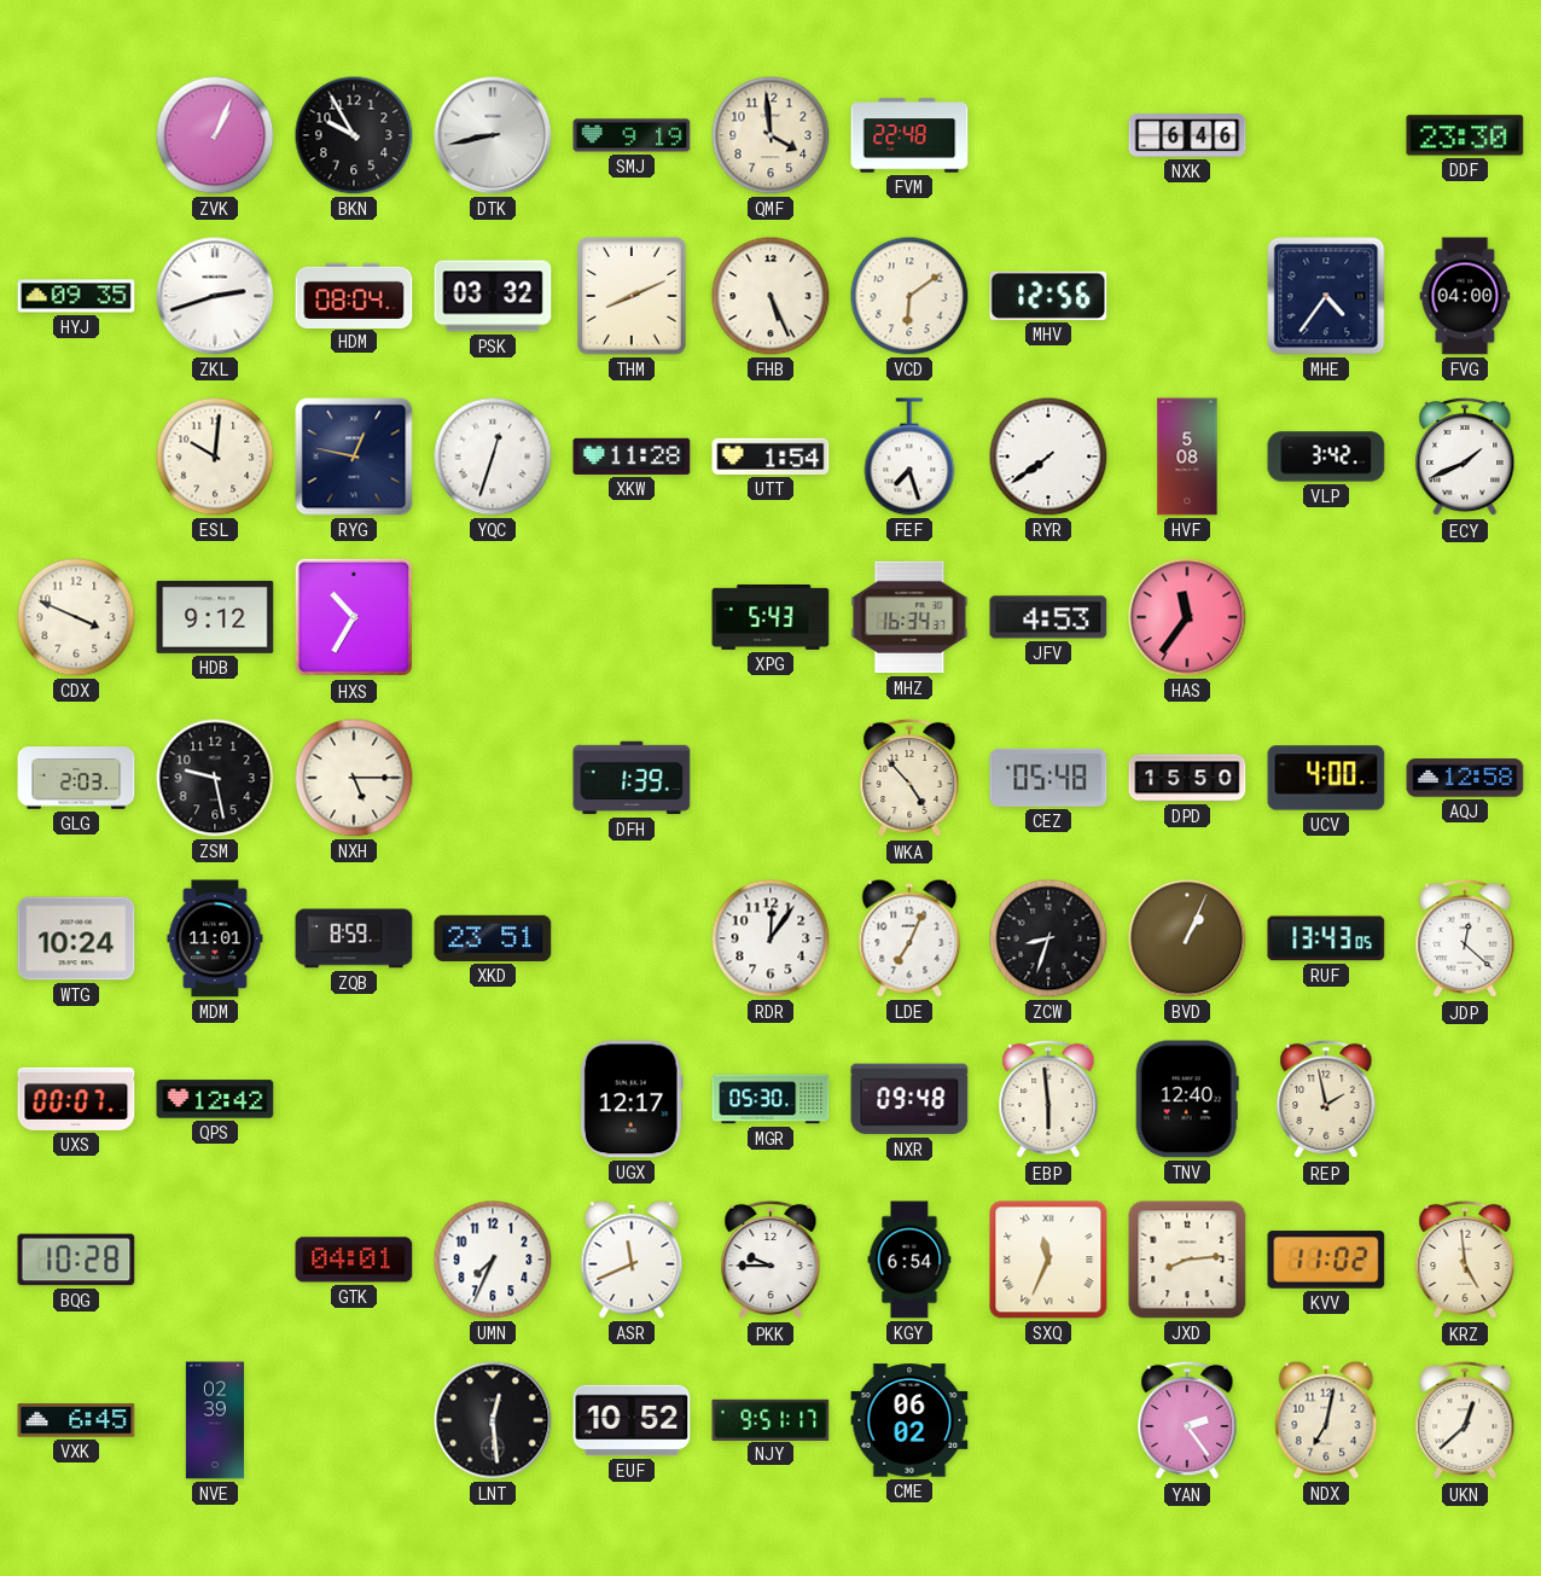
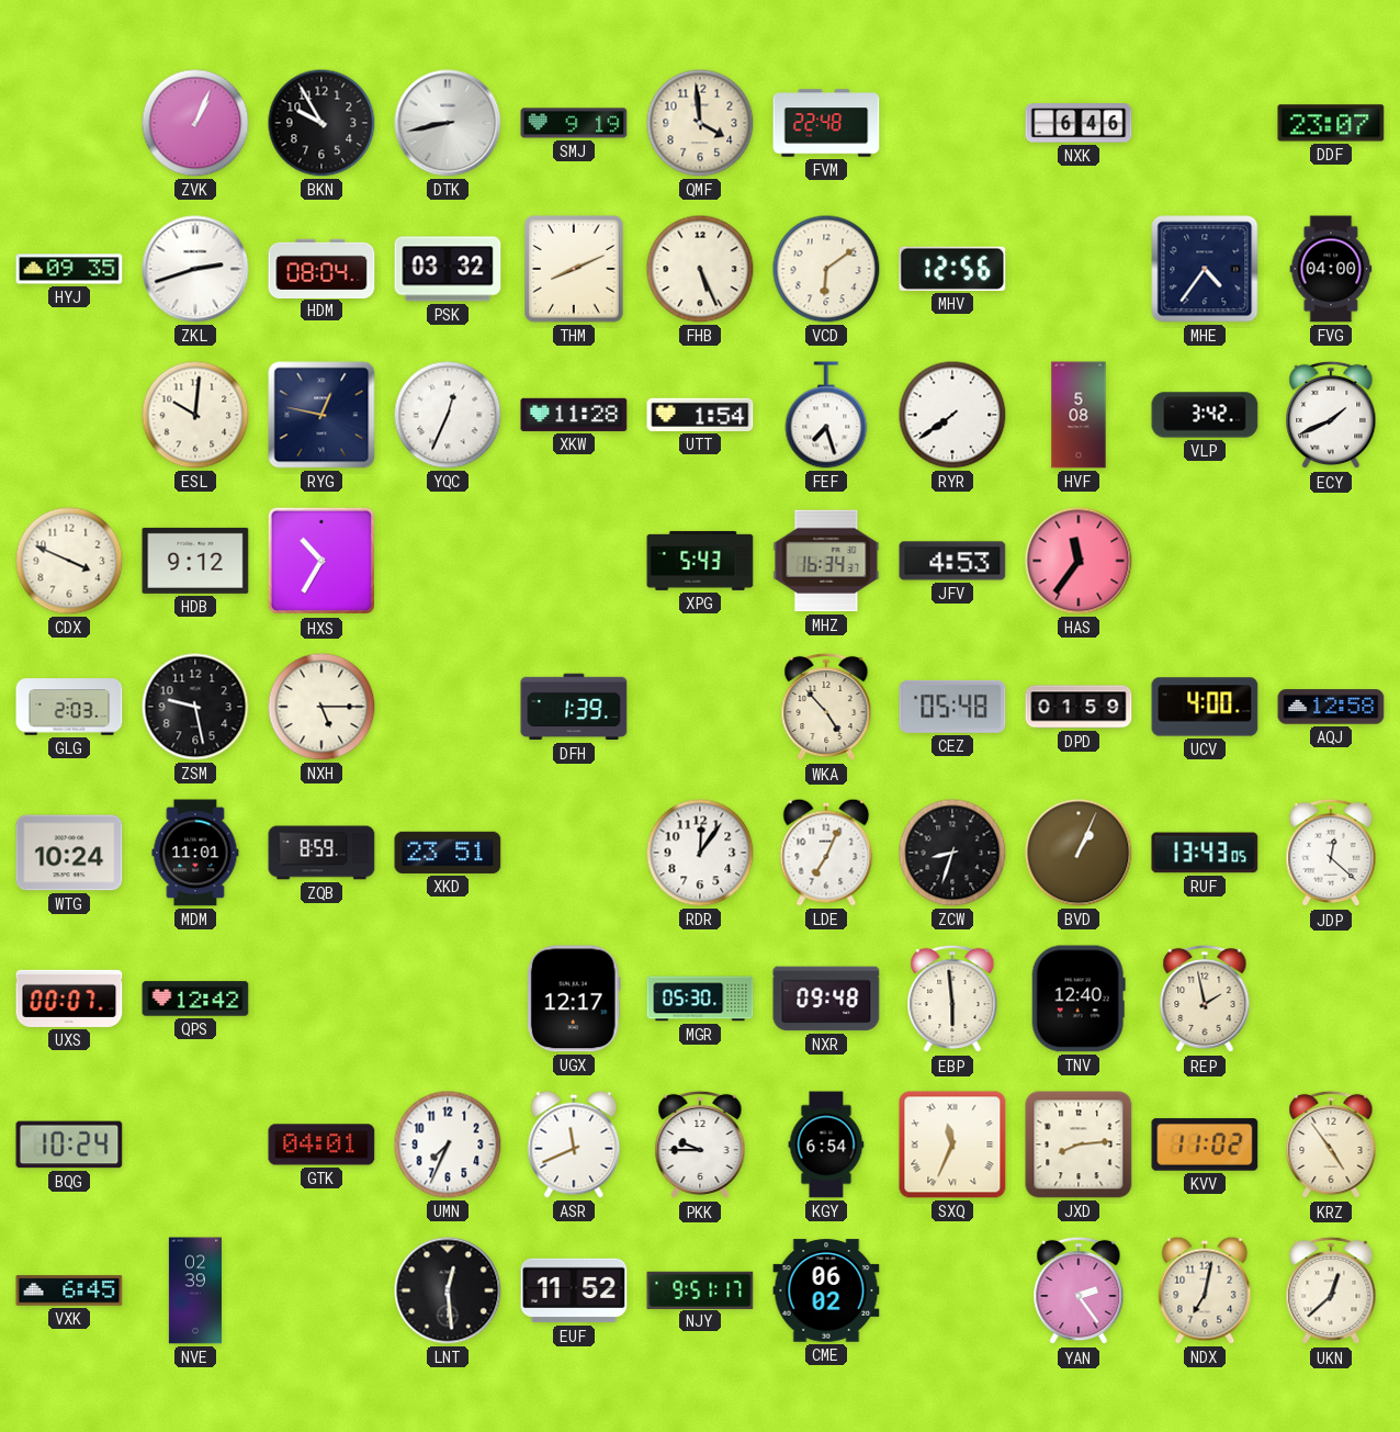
DDF: 23:30 -> 23:07 (1331, 123)
YQC: 12:33 -> 12:34 (448, 415)
DPD: 15:50 -> 01:59 (1079, 707)
BQG: 10:28 -> 10:24 (69, 1145)
KRZ: 4:59 -> 4:54 (1331, 1145)
EUF: 10:52 -> 11:52 (574, 1290)
